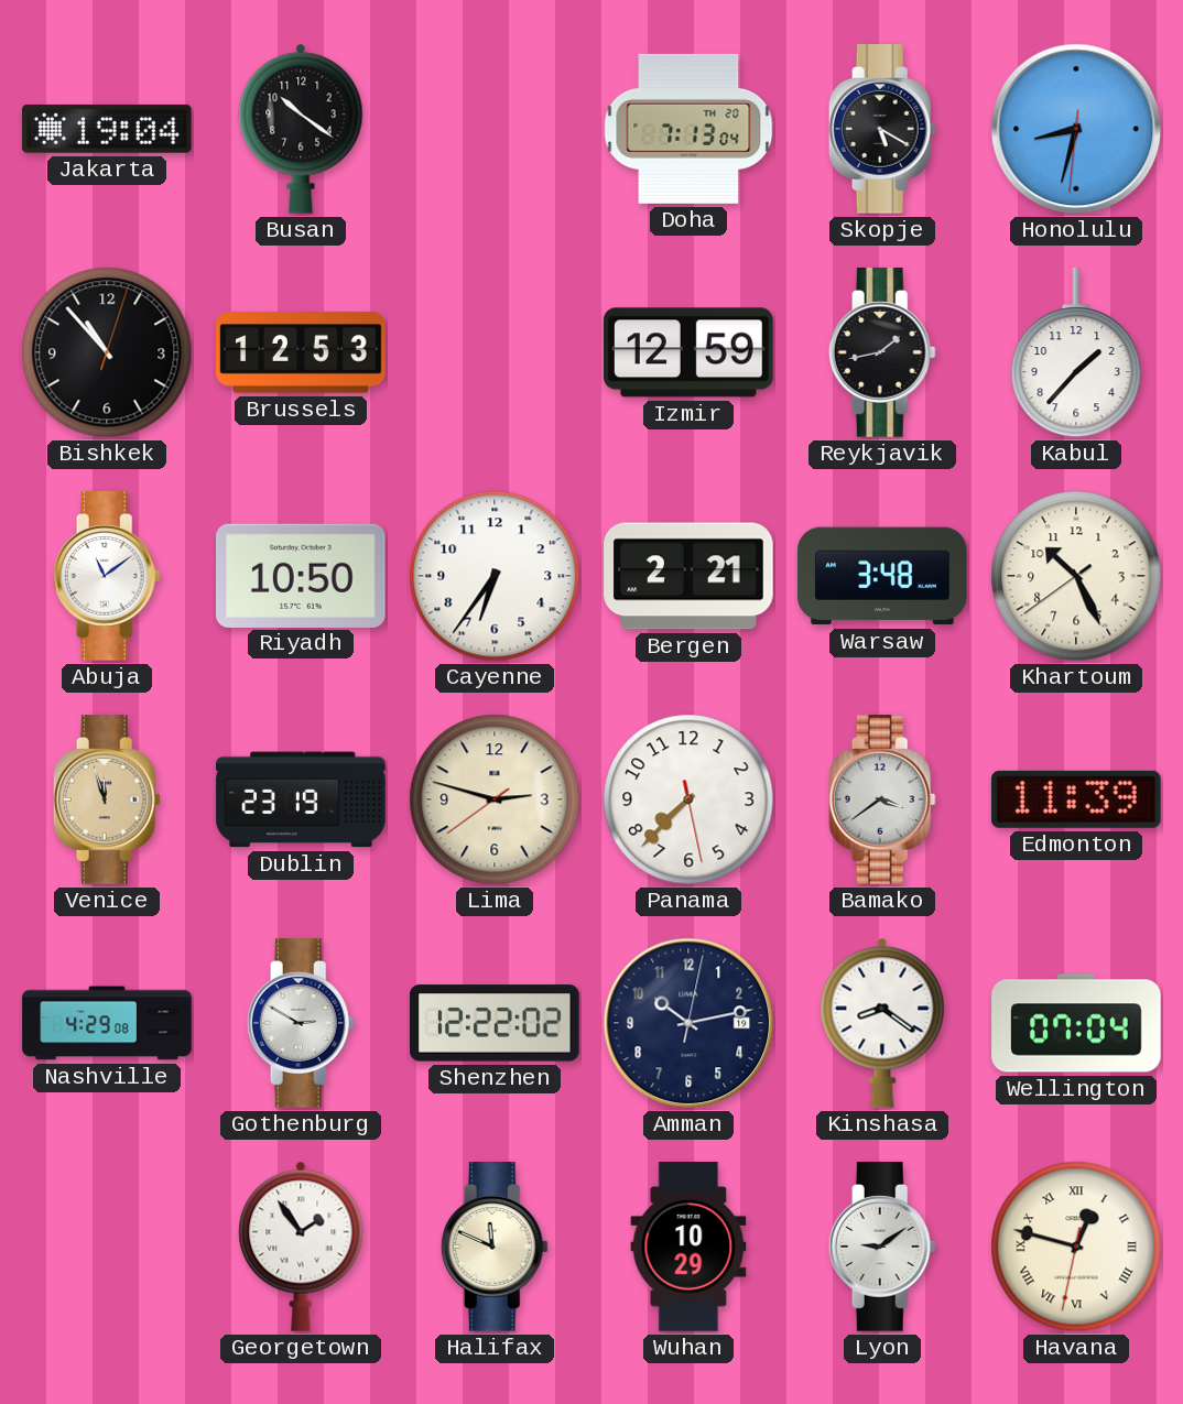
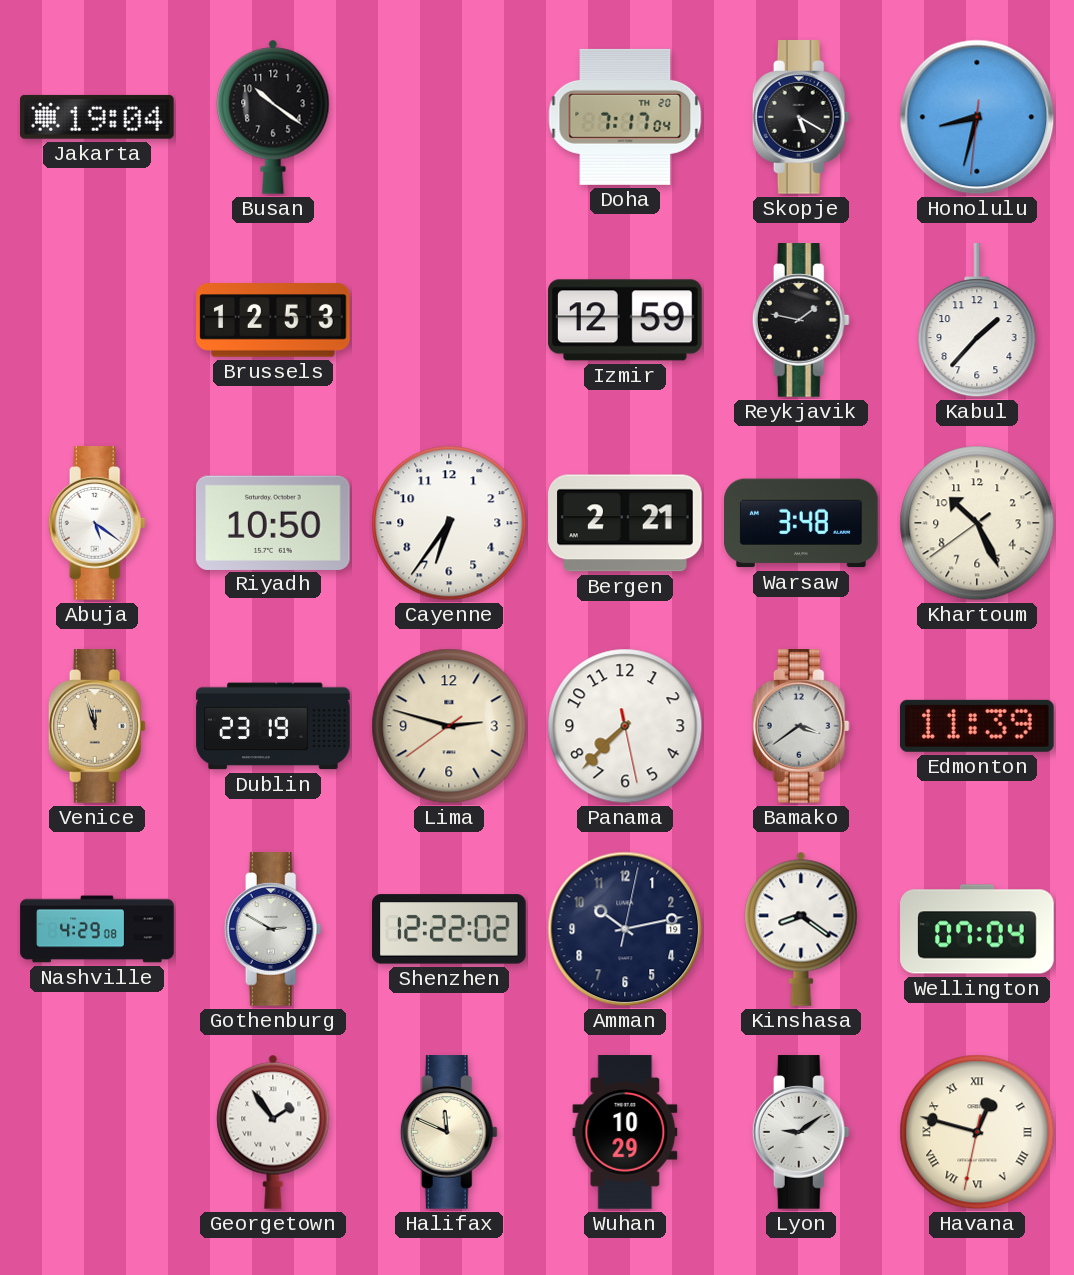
Doha: 7:13 -> 7:17 (625, 117)
Bishkek: 10:53 -> none (107, 352)
Reykjavik: 1:43 -> 1:47 (801, 320)
Abuja: 11:09 -> 5:21 (97, 523)
